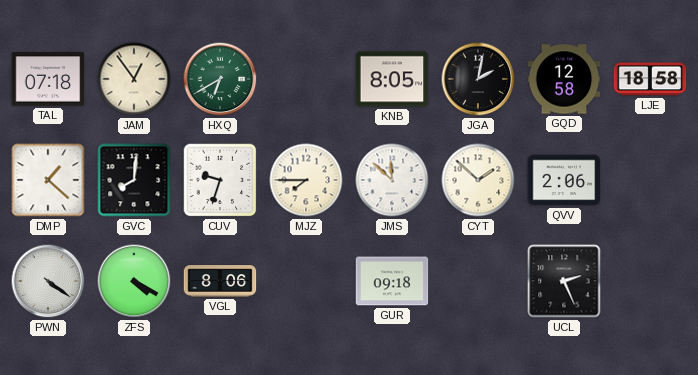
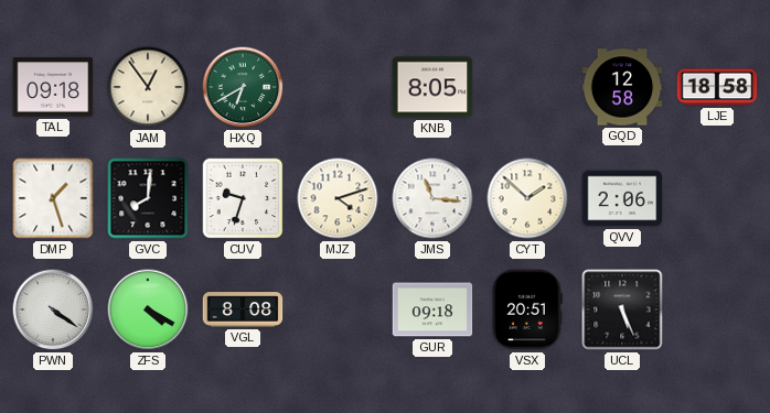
TAL: 07:18 -> 09:18 (53, 87)
JGA: 2:02 -> none (478, 79)
DMP: 1:22 -> 1:27 (53, 198)
MJZ: 7:45 -> 4:12 (338, 198)
JMS: 11:52 -> 11:16 (432, 198)
VGL: 8:06 -> 8:08 (243, 309)
VSX: none -> 20:51 (527, 309)
UCL: 2:26 -> 5:26 (622, 309)
